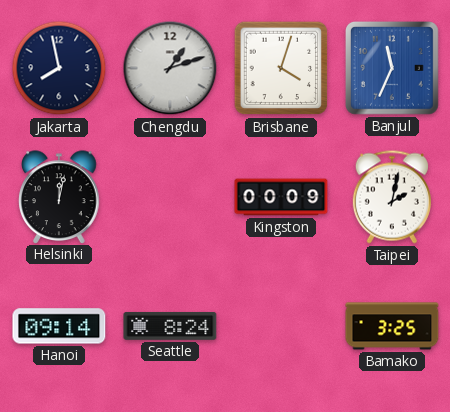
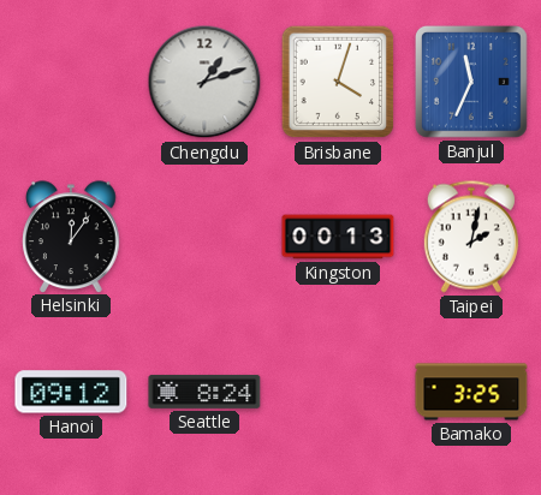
Jakarta: 7:58 -> none (59, 68)
Helsinki: 12:02 -> 12:06 (71, 237)
Kingston: 00:09 -> 00:13 (338, 237)
Hanoi: 09:14 -> 09:12 (71, 392)
